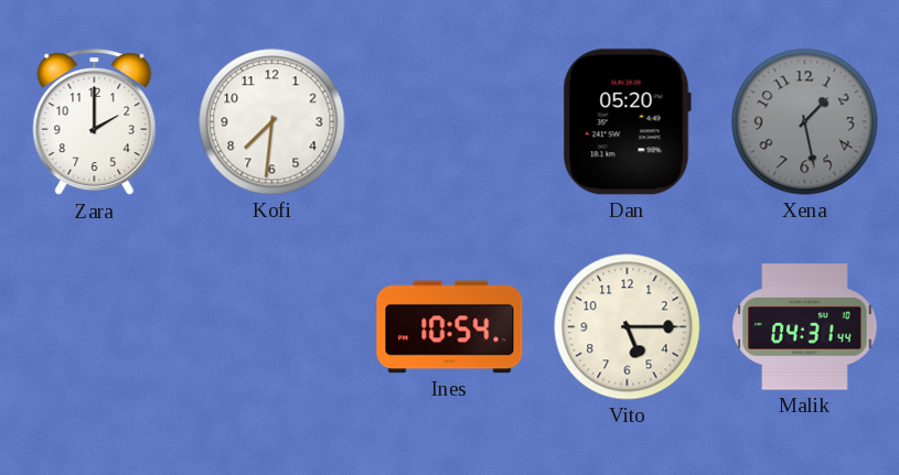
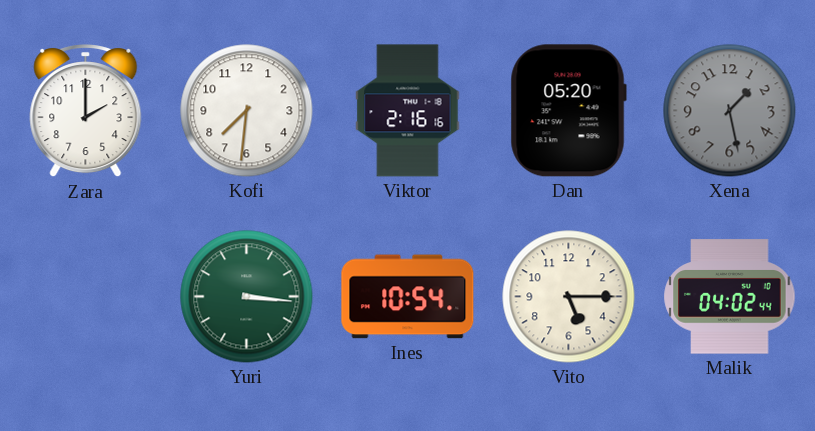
Viktor: none -> 2:16 (408, 111)
Yuri: none -> 3:16 (247, 297)
Malik: 04:31 -> 04:02 (730, 297)
